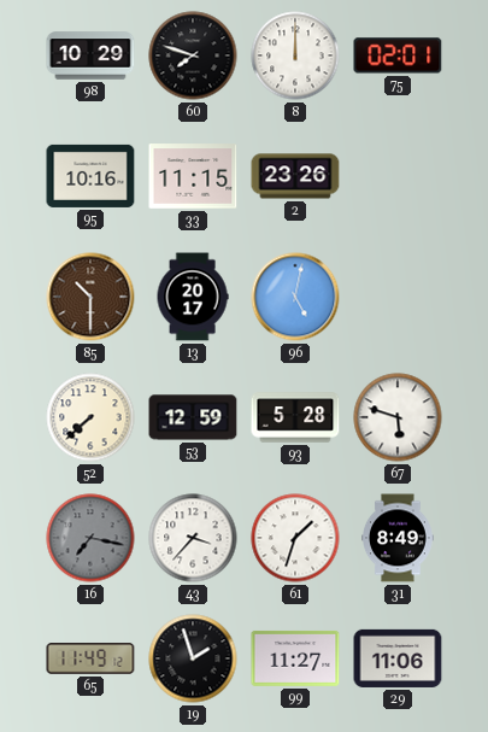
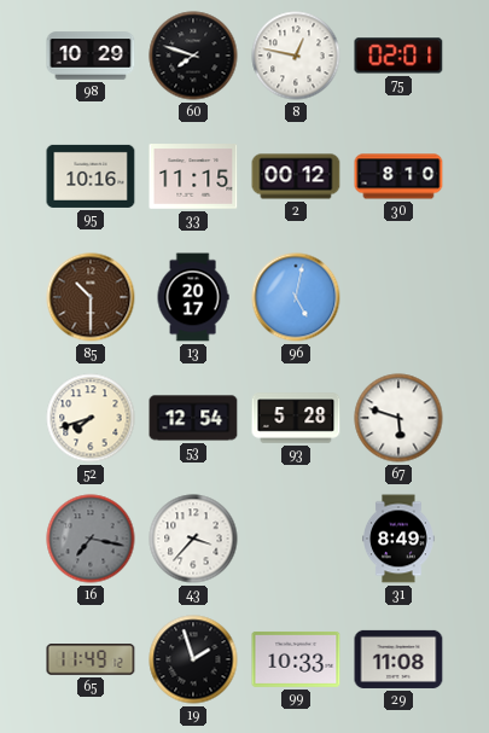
8: 12:00 -> 12:47 (296, 56)
2: 23:26 -> 00:12 (296, 176)
30: none -> 8:10 (398, 176)
52: 7:38 -> 7:42 (91, 418)
53: 12:59 -> 12:54 (193, 418)
61: 1:33 -> none (295, 538)
99: 11:27 -> 10:33 (296, 659)
29: 11:06 -> 11:08 (398, 659)
